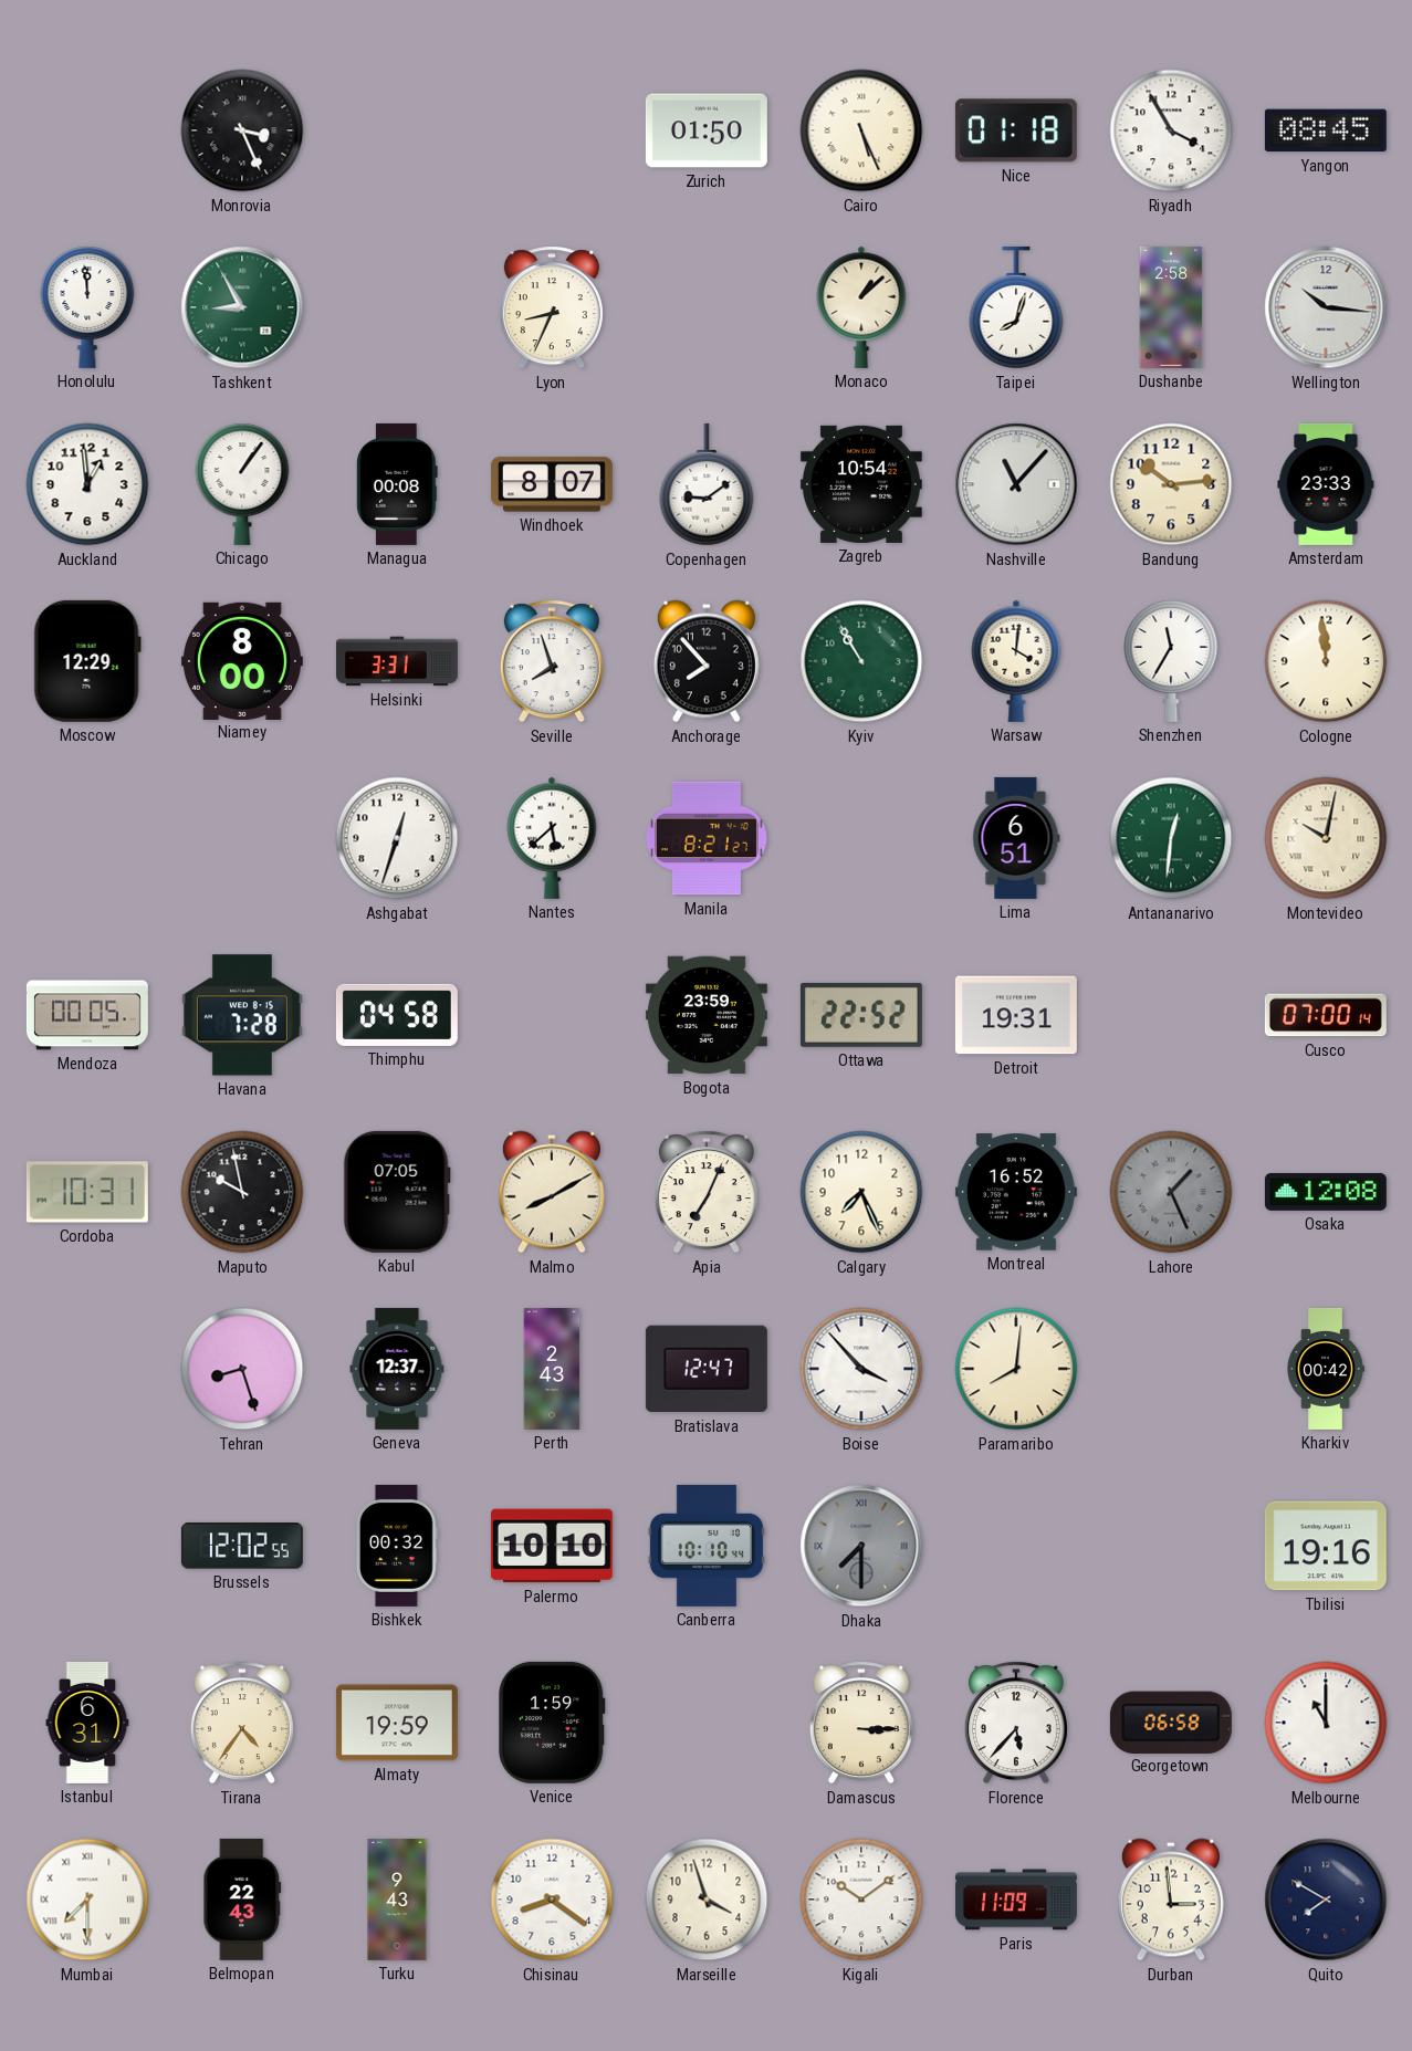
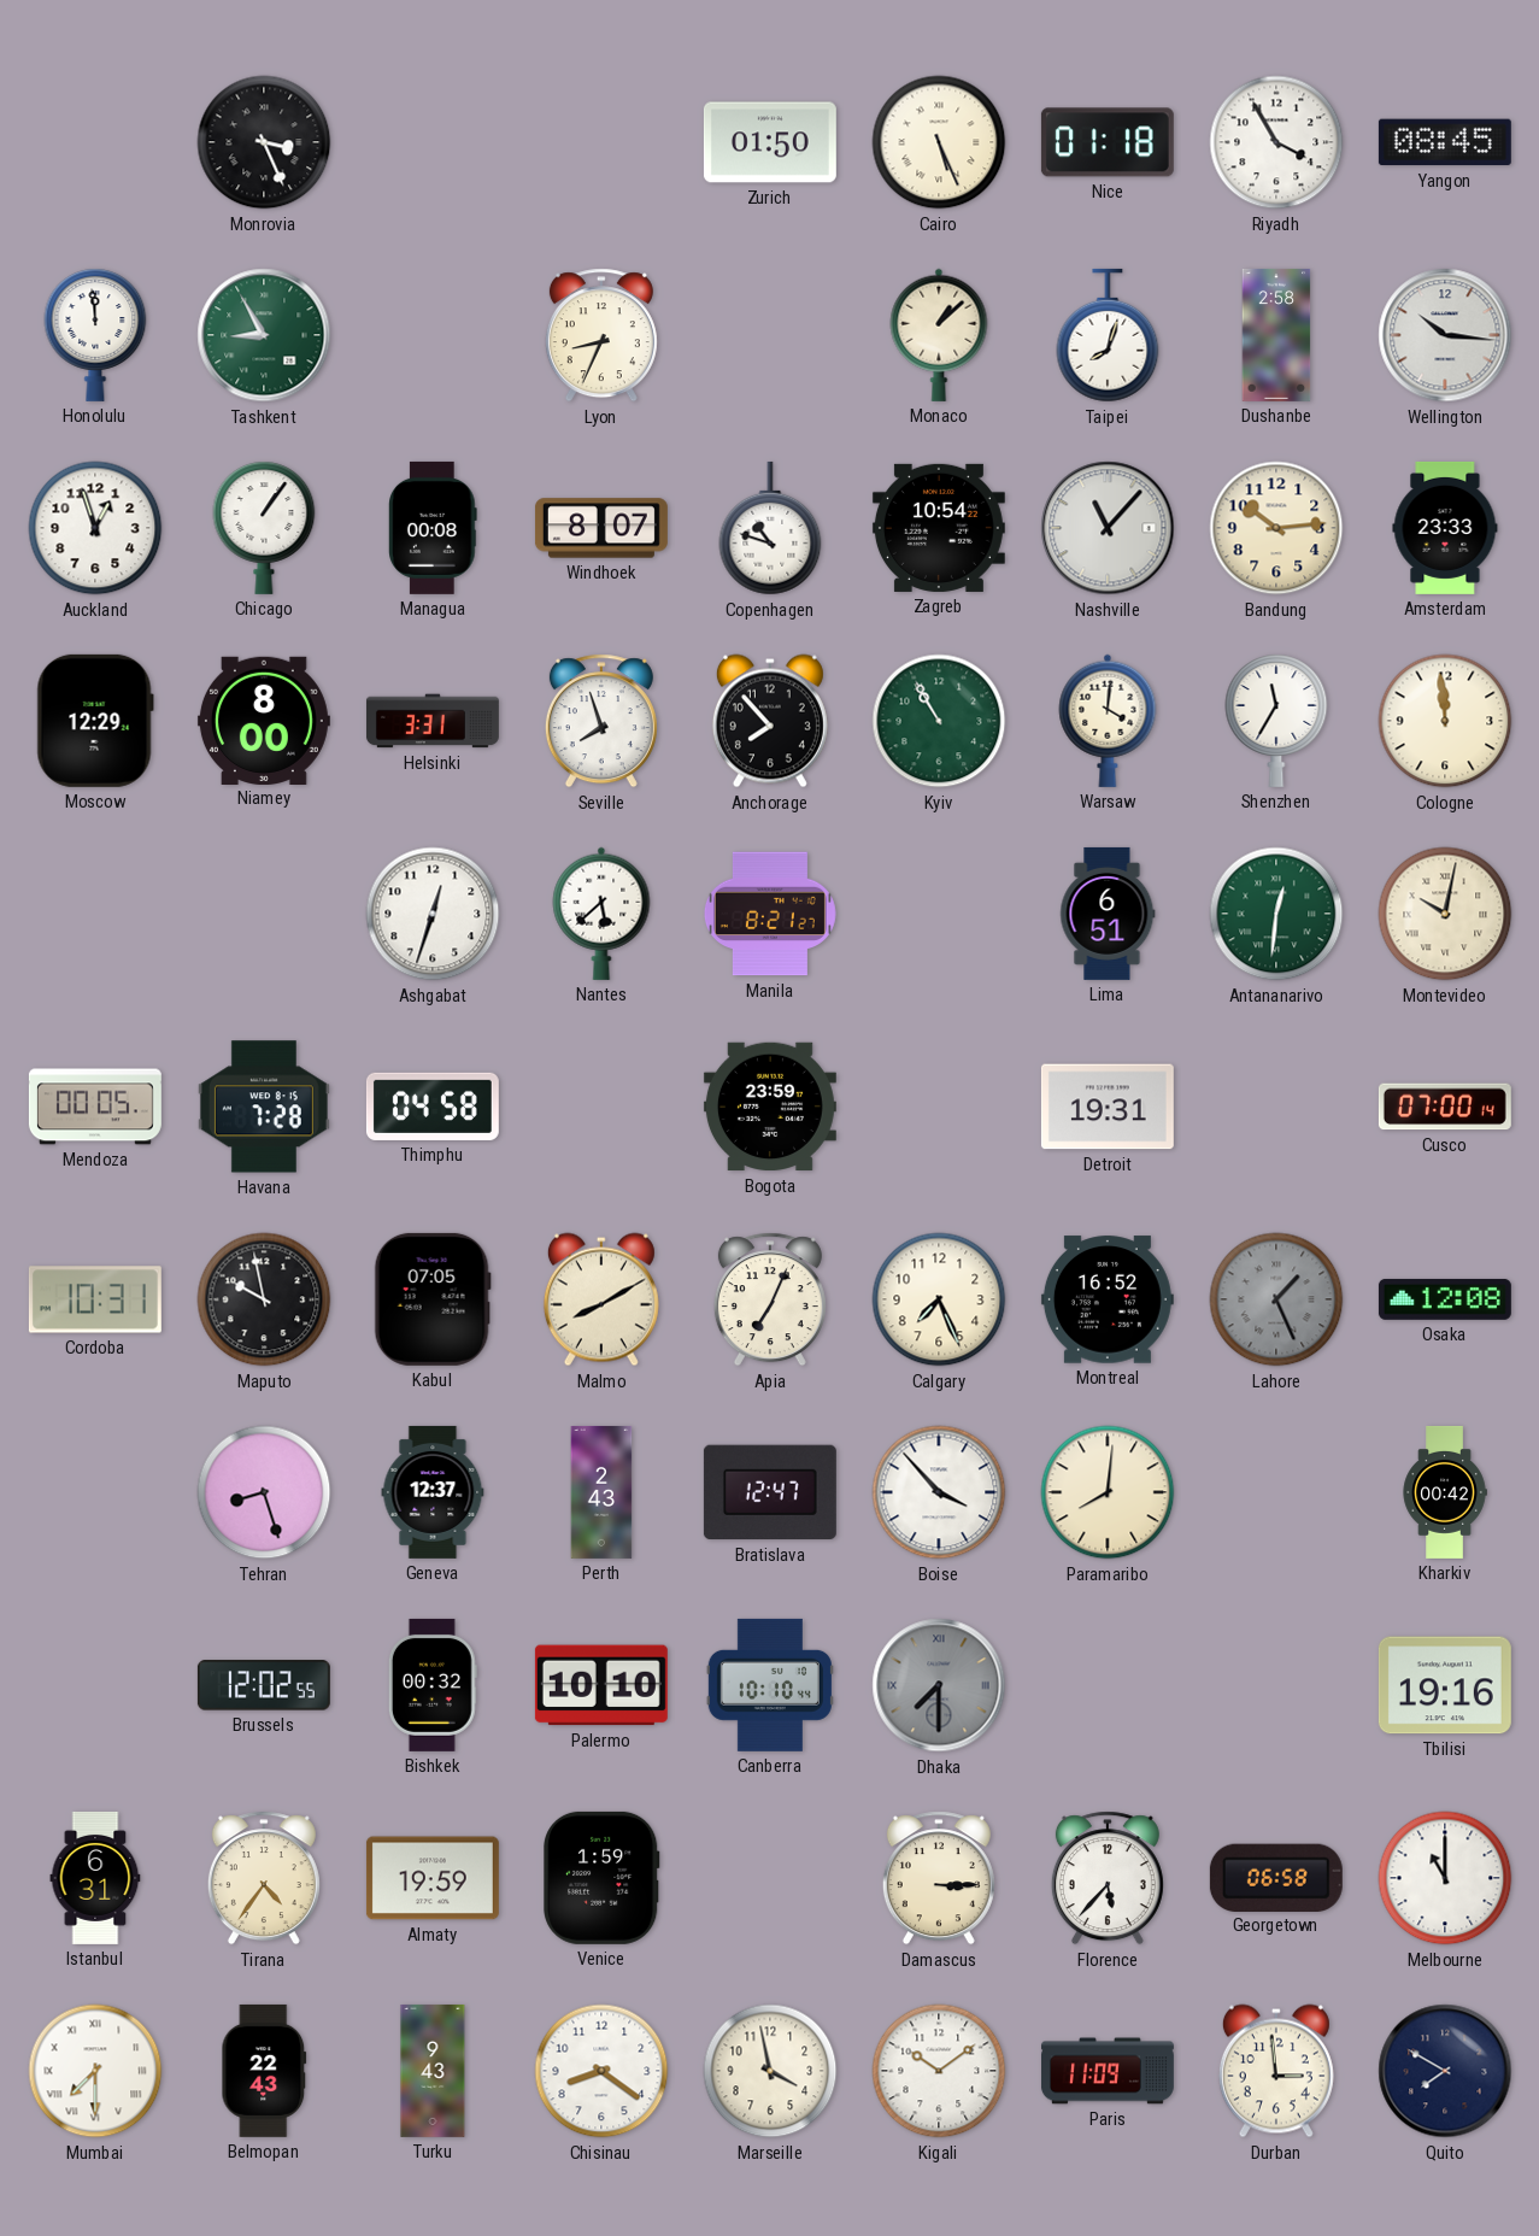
Auckland: 12:59 -> 12:57 (95, 528)
Copenhagen: 9:09 -> 10:48 (770, 528)
Ottawa: 22:52 -> none (861, 1015)
Marseille: 3:57 -> 3:58 (770, 2071)
